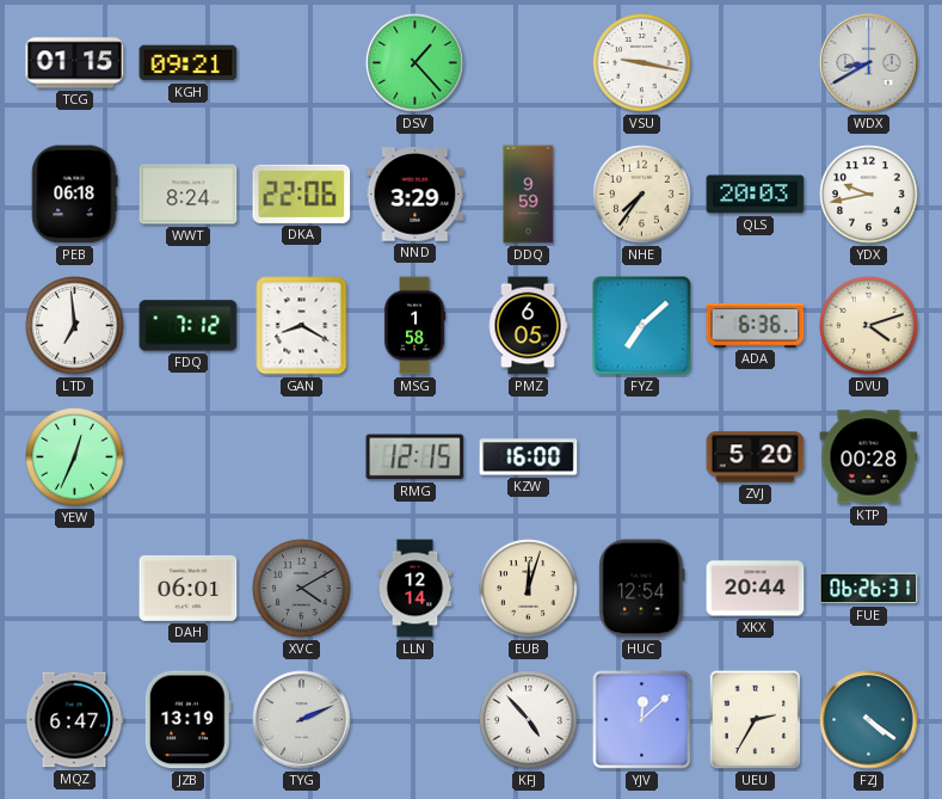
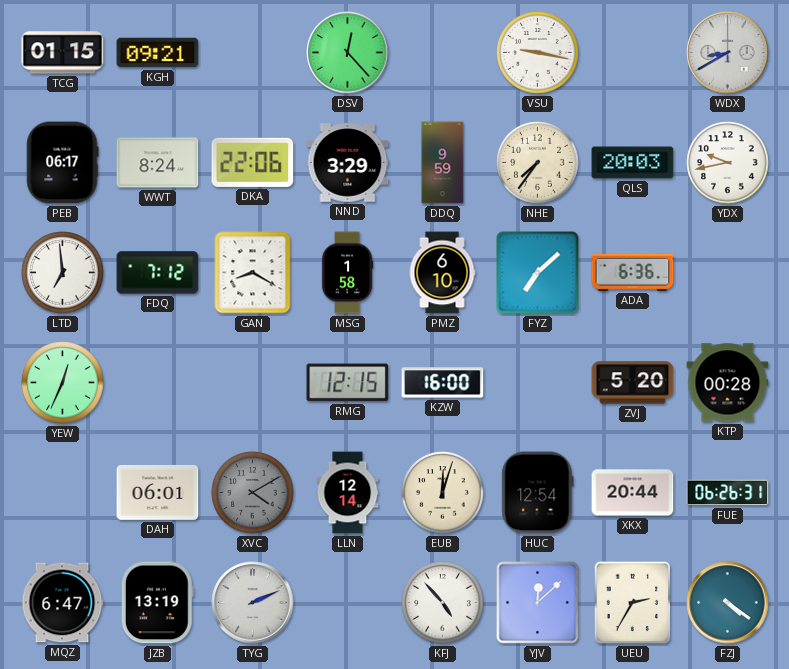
DSV: 1:23 -> 12:23 (348, 53)
PEB: 06:18 -> 06:17 (62, 163)
PMZ: 6:05 -> 6:10 (442, 273)
DVU: 4:12 -> none (869, 326)
